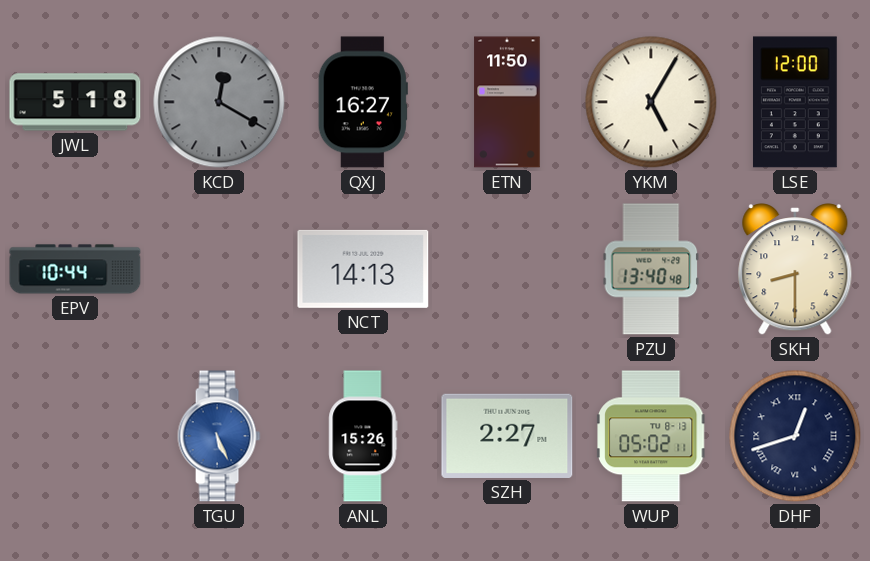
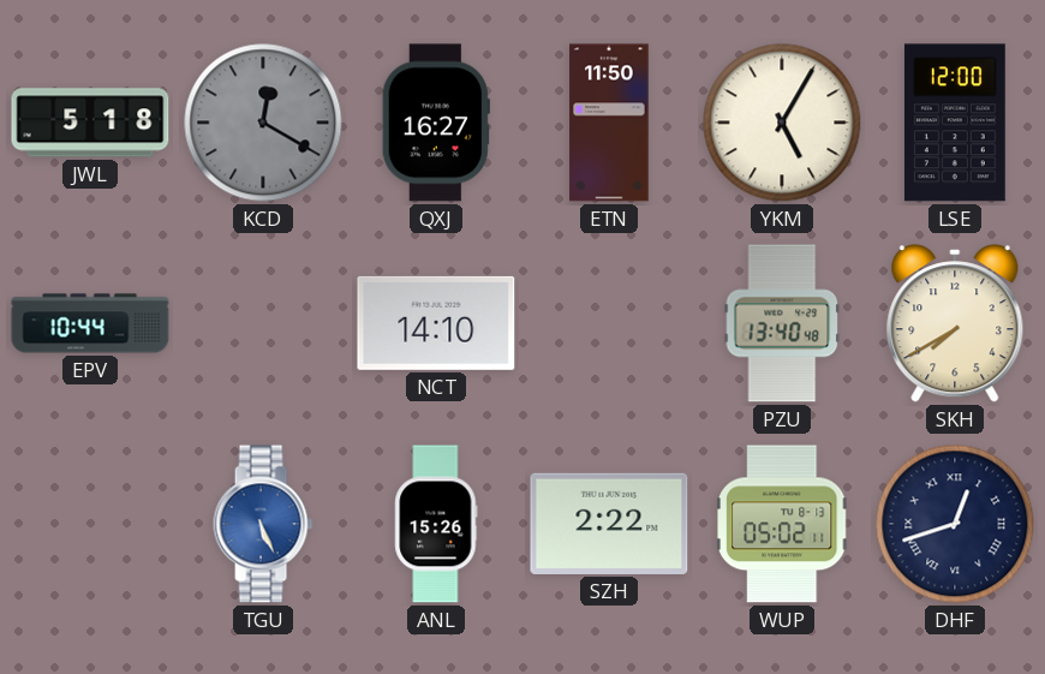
NCT: 14:13 -> 14:10 (436, 323)
SKH: 8:30 -> 7:40 (955, 323)
SZH: 2:27 -> 2:22 (609, 524)
